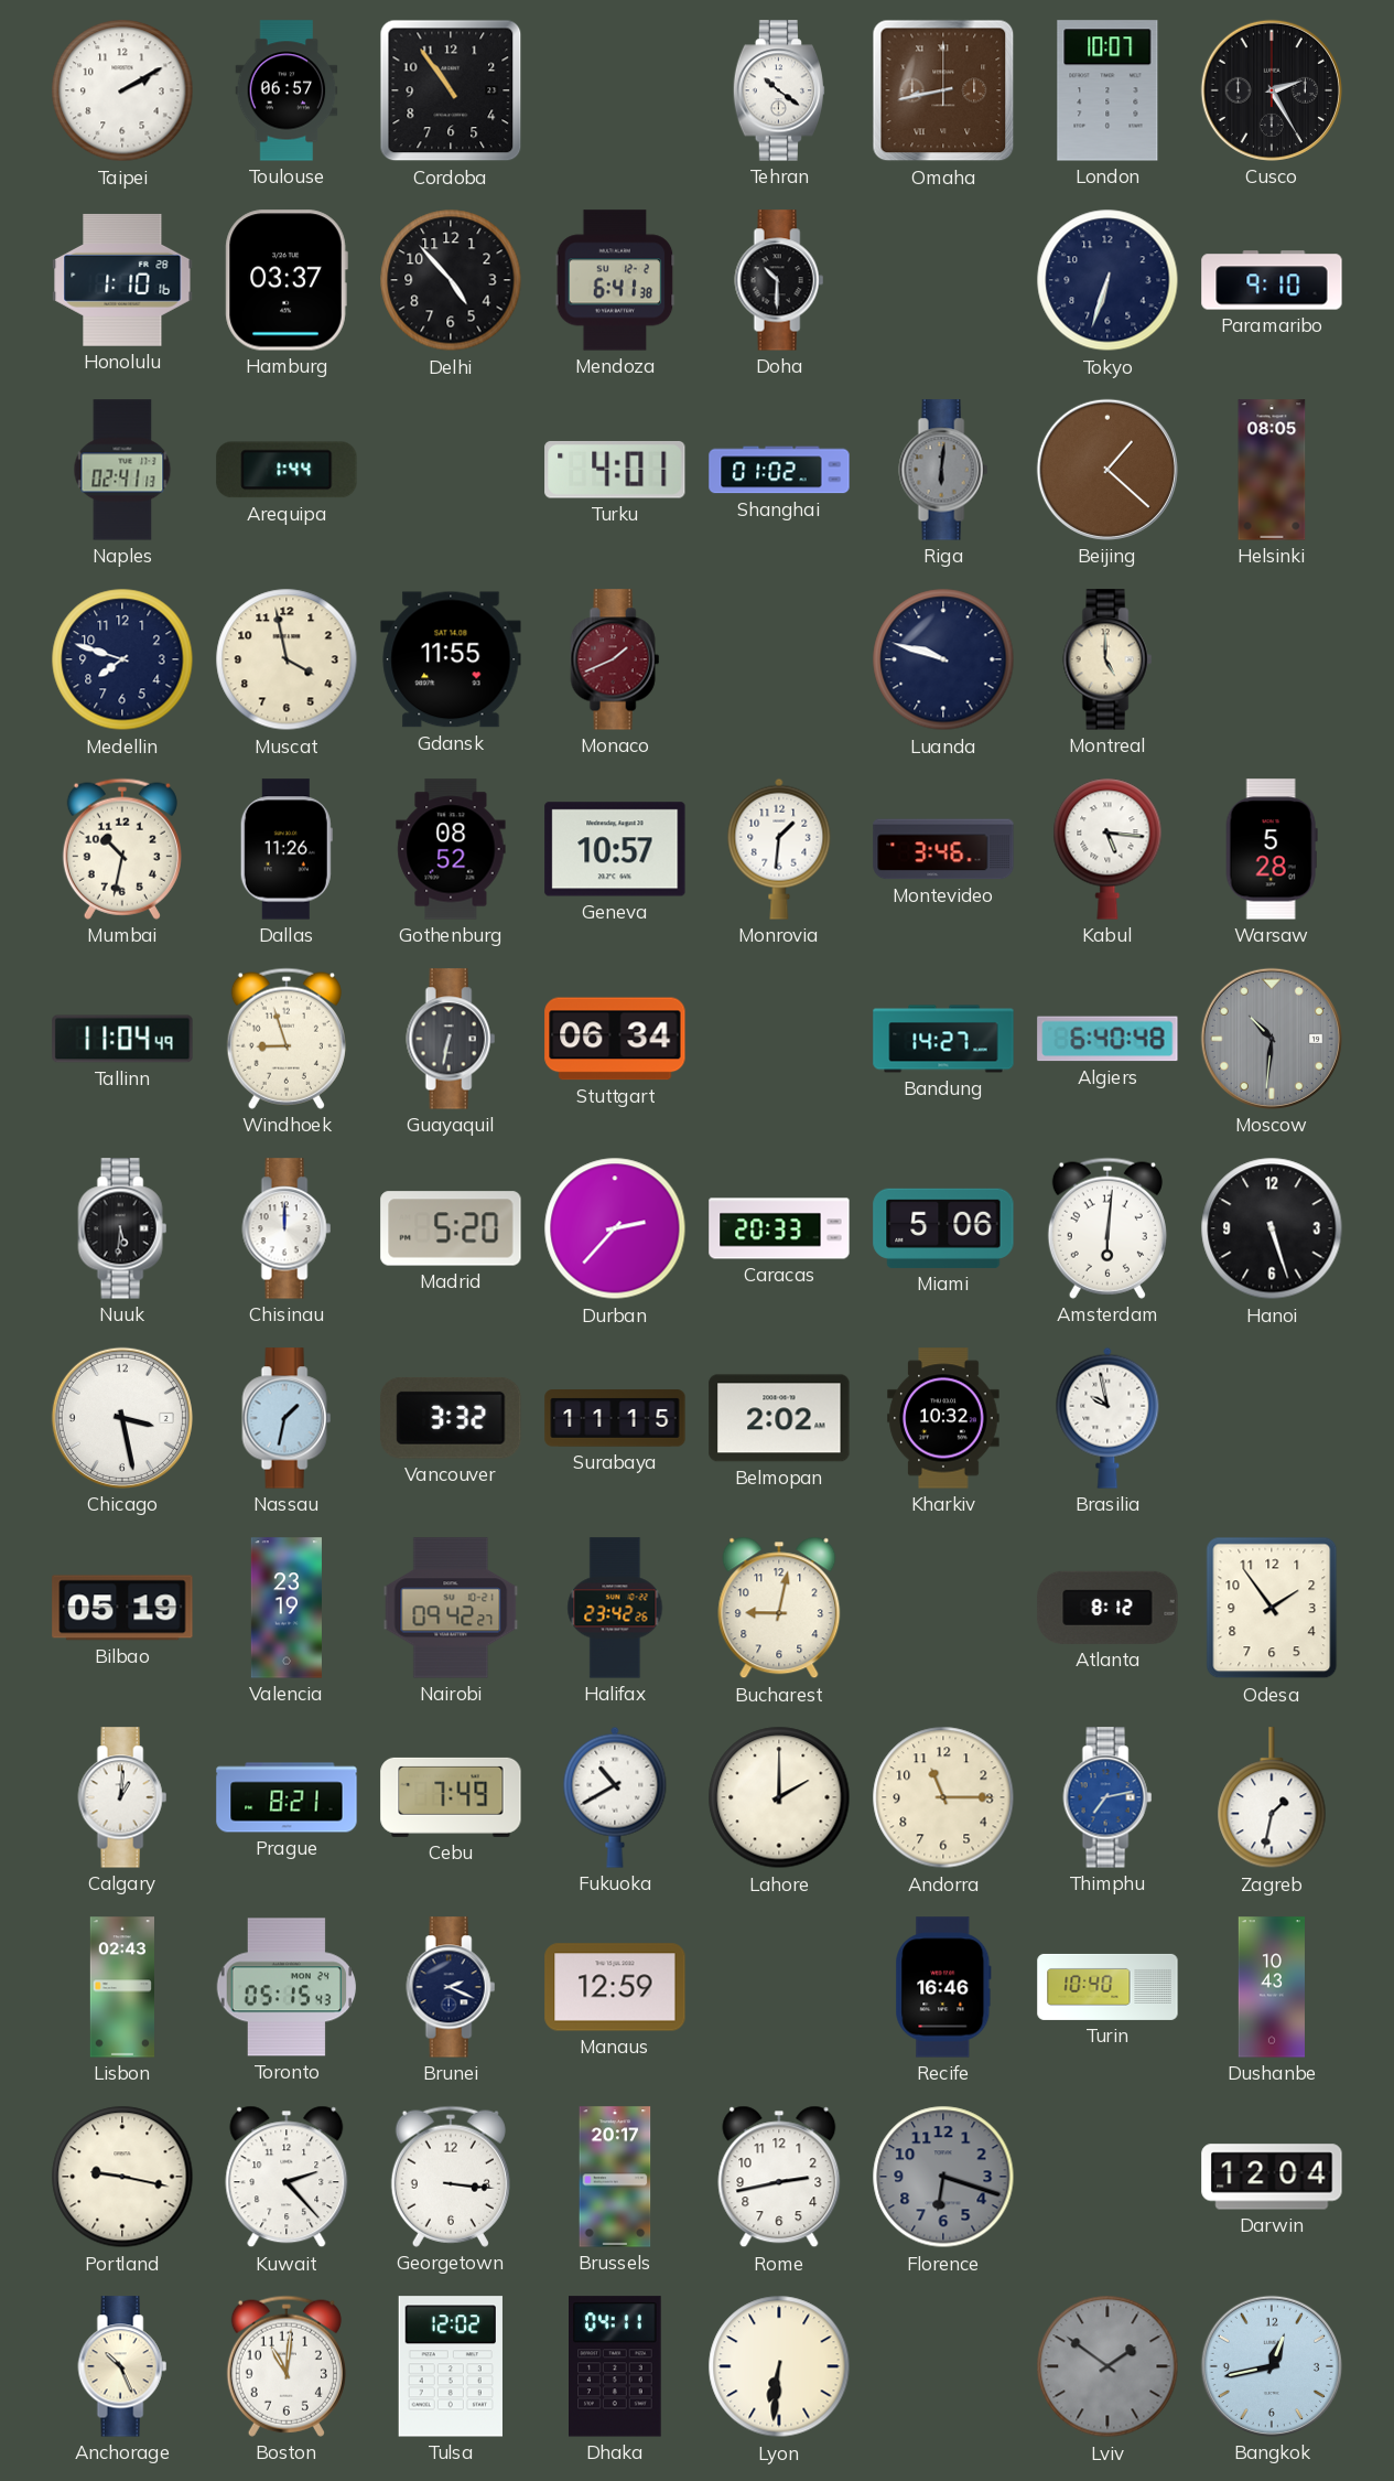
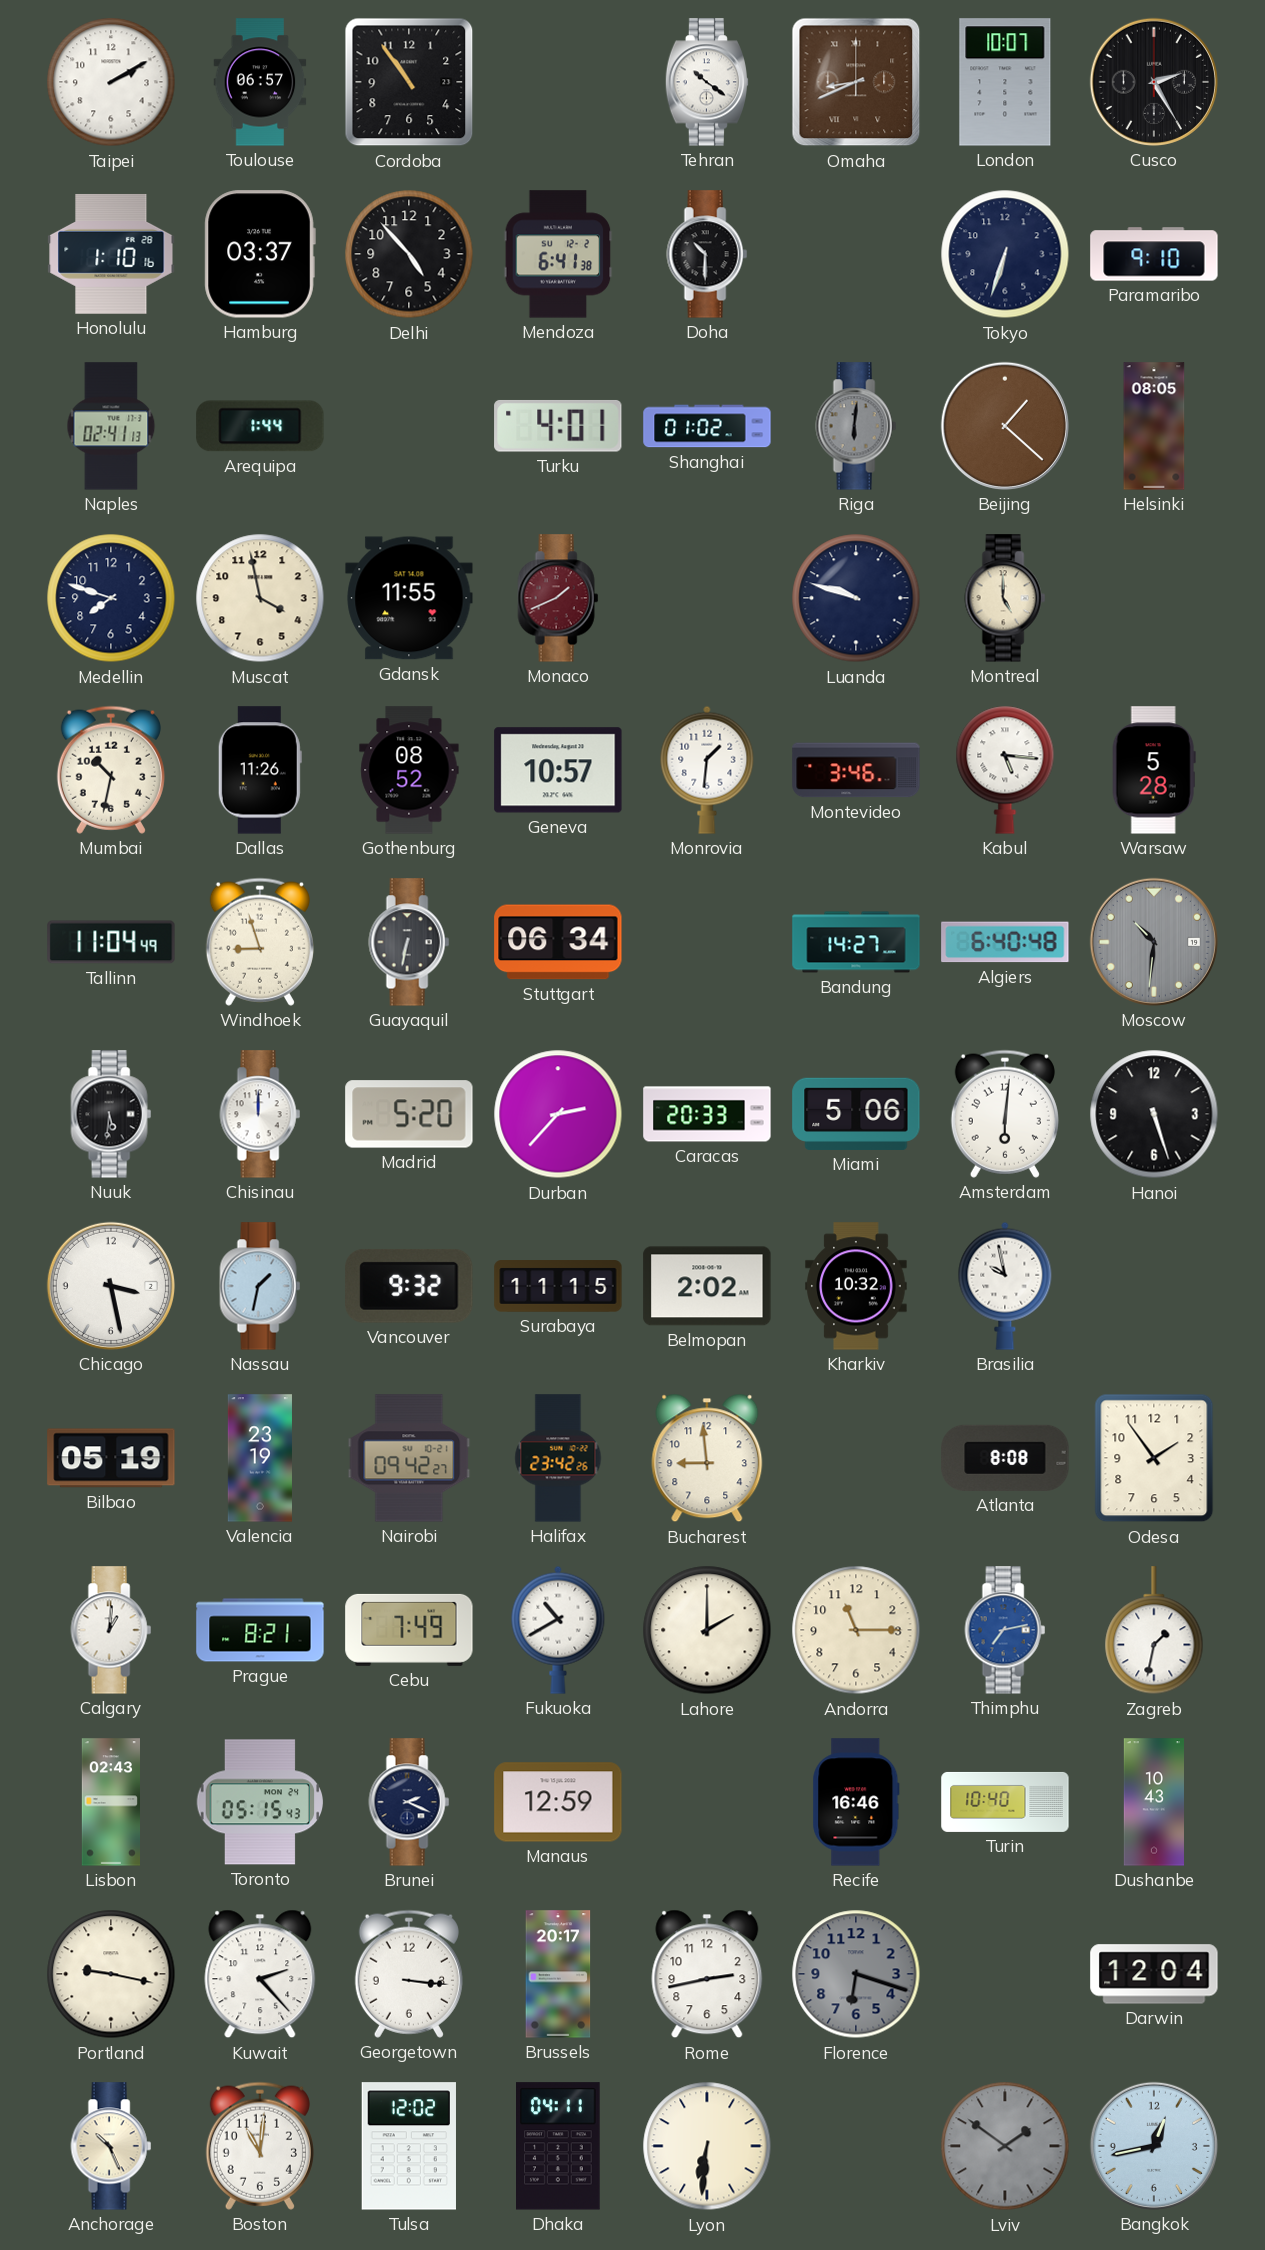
Omaha: 8:43 -> 8:41 (856, 82)
Vancouver: 3:32 -> 9:32 (409, 1286)
Bucharest: 9:02 -> 8:59 (707, 1458)
Atlanta: 8:12 -> 8:08 (1005, 1458)
